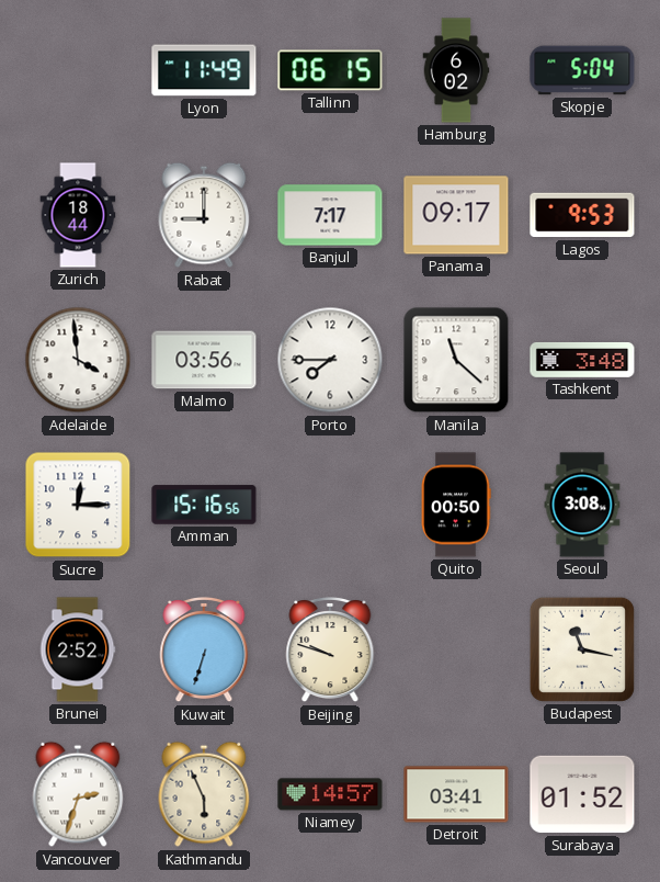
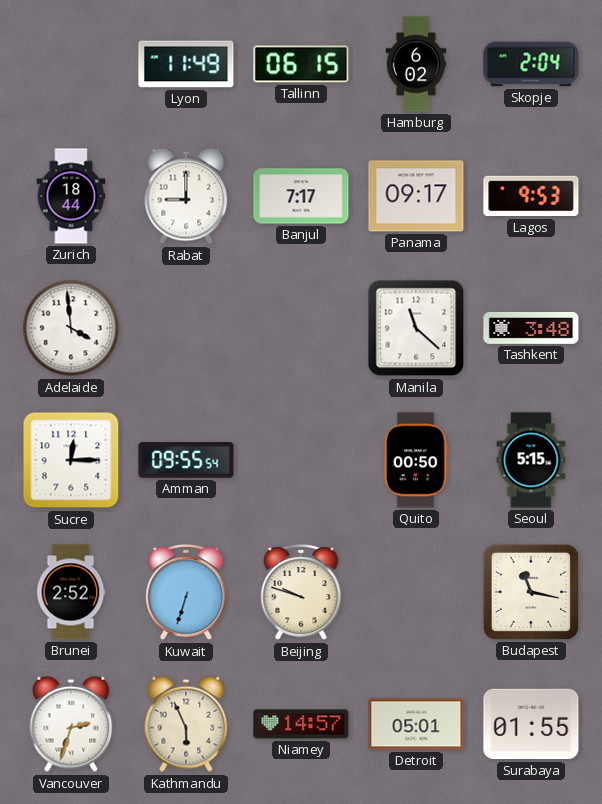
Skopje: 5:04 -> 2:04 (531, 64)
Malmo: 03:56 -> none (204, 360)
Porto: 7:45 -> none (330, 360)
Amman: 15:16 -> 09:55 (186, 460)
Seoul: 3:08 -> 5:15 (531, 460)
Detroit: 03:41 -> 05:01 (416, 724)
Surabaya: 01:52 -> 01:55 (531, 724)
